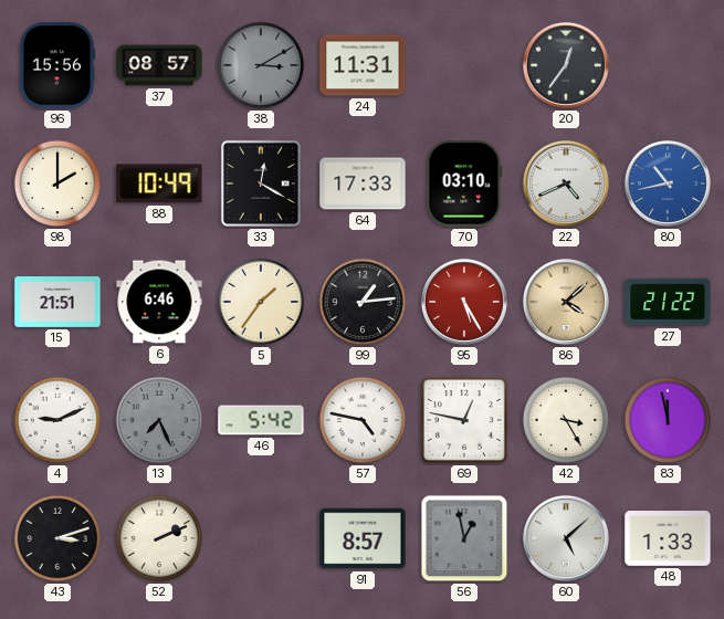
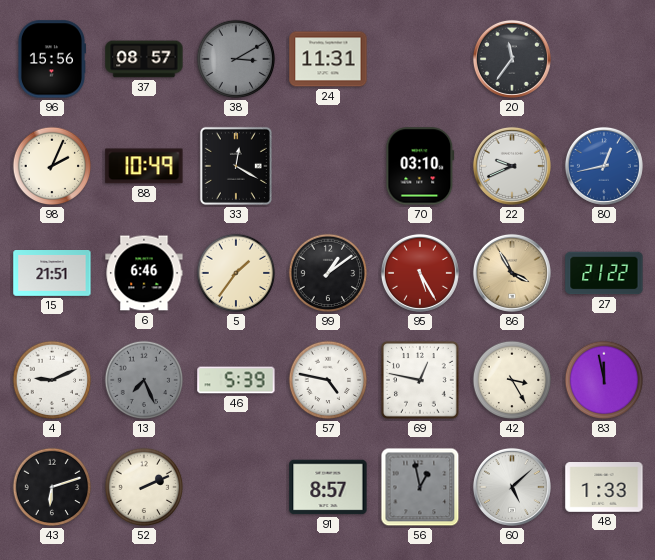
20: 12:36 -> 11:36 (512, 59)
98: 2:00 -> 2:04 (52, 166)
64: 17:33 -> none (363, 183)
22: 4:41 -> 9:41 (512, 166)
80: 10:43 -> 12:43 (604, 166)
99: 1:14 -> 1:09 (328, 273)
86: 4:08 -> 3:55 (512, 273)
46: 5:42 -> 5:39 (236, 380)
43: 3:12 -> 6:12 (52, 487)
